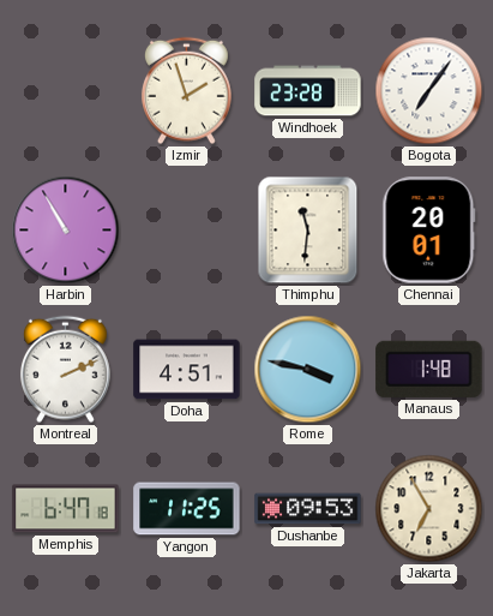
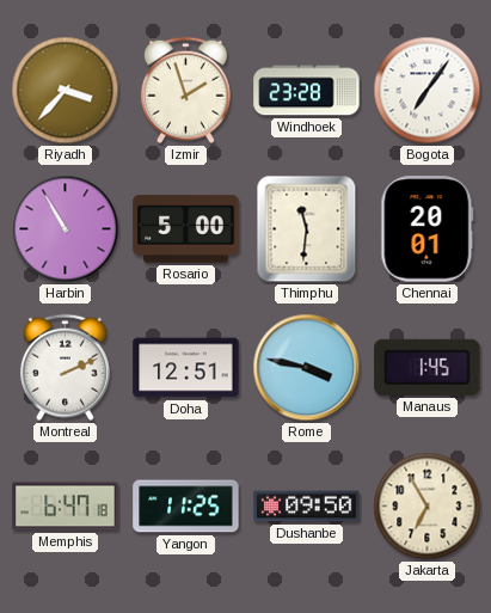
Riyadh: none -> 3:37 (66, 91)
Rosario: none -> 5:00 (186, 229)
Doha: 4:51 -> 12:51 (186, 368)
Manaus: 1:48 -> 1:45 (428, 367)
Dushanbe: 09:53 -> 09:50 (307, 507)
